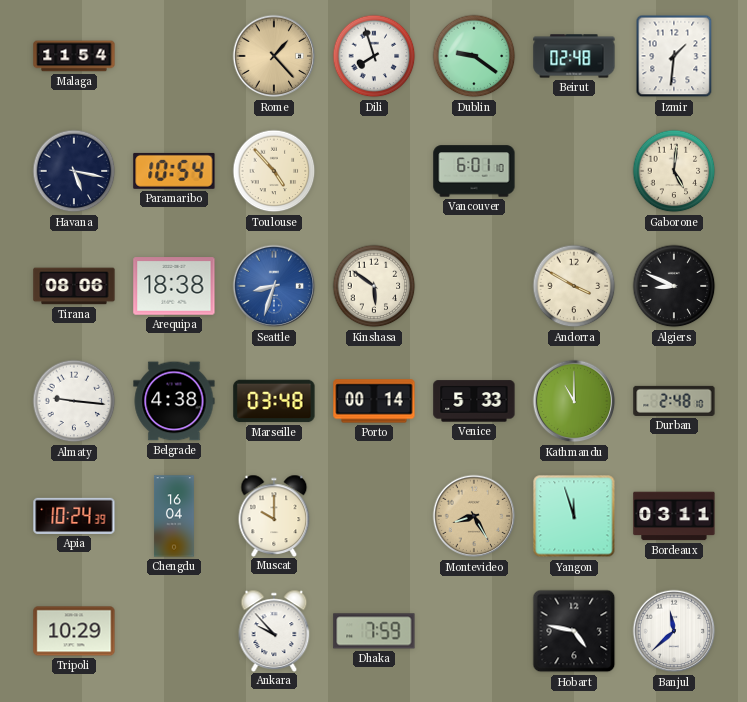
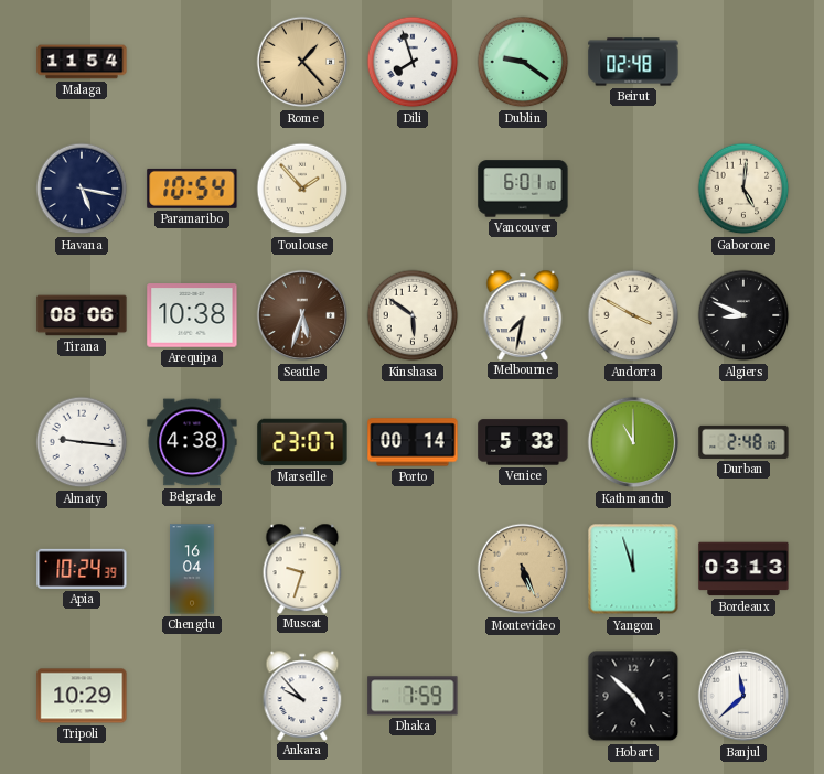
Izmir: 1:31 -> none (674, 56)
Toulouse: 4:53 -> 1:53 (302, 189)
Arequipa: 18:38 -> 10:38 (192, 315)
Seattle: 8:33 -> 5:33 (302, 315)
Seattle dial: blue -> brown (302, 315)
Melbourne: none -> 7:32 (523, 314)
Marseille: 03:48 -> 23:07 (302, 442)
Muscat: 10:00 -> 9:33 (302, 568)
Montevideo: 8:25 -> 5:26 (523, 569)
Bordeaux: 03:11 -> 03:13 (743, 569)
Hobart: 4:47 -> 4:52 (633, 696)
